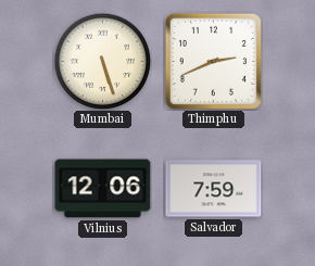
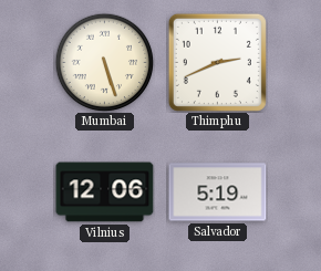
Salvador: 7:59 -> 5:19 (218, 192)
